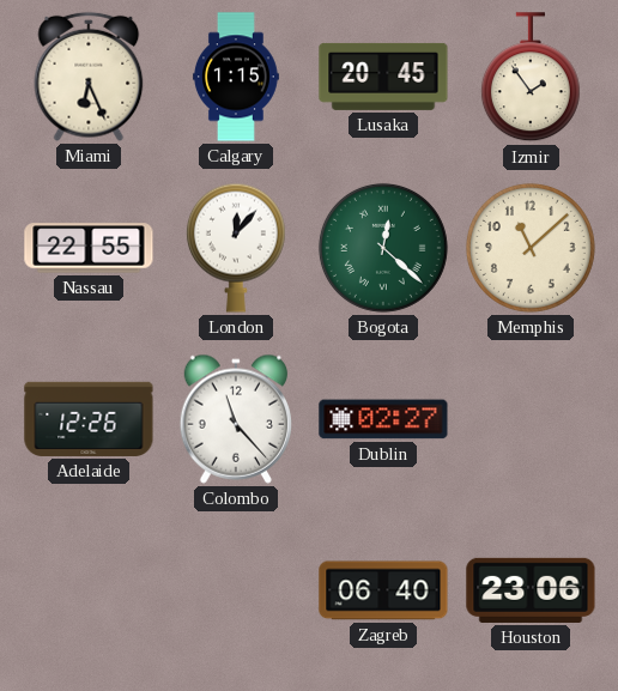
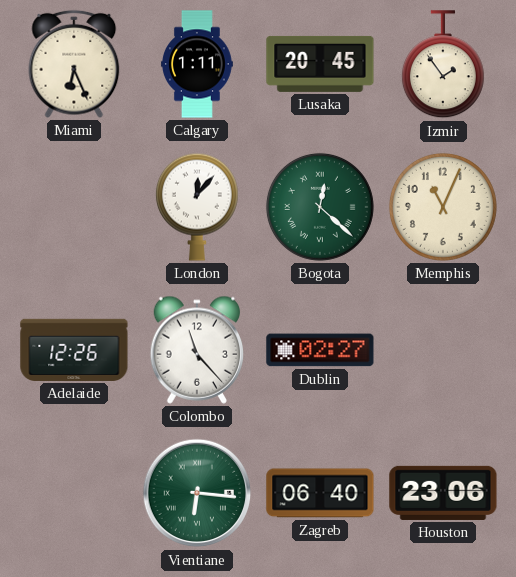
Calgary: 1:15 -> 1:11 (197, 64)
Nassau: 22:55 -> none (89, 248)
Memphis: 11:08 -> 11:04 (443, 207)
Vientiane: none -> 6:16 (197, 493)
